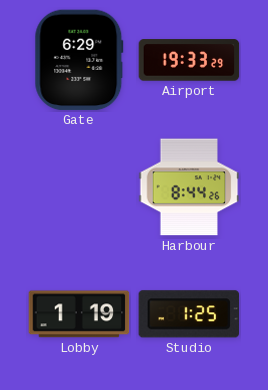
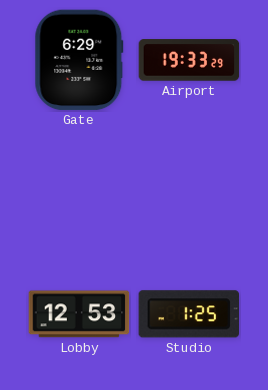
Harbour: 8:44 -> none (189, 187)
Lobby: 1:19 -> 12:53 (79, 314)
